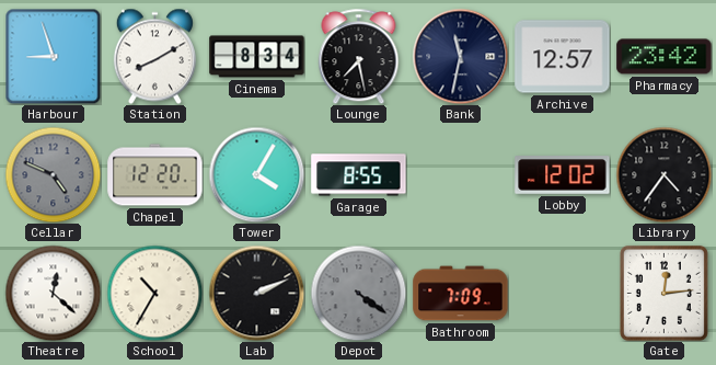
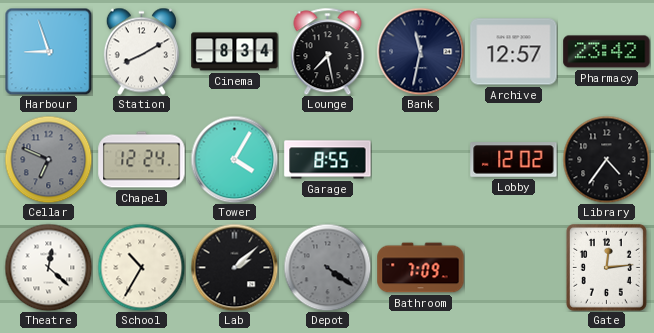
Cellar: 4:49 -> 6:49 (48, 159)
Chapel: 12:20 -> 12:24 (142, 160)
Lab: 2:11 -> 2:08 (234, 267)
